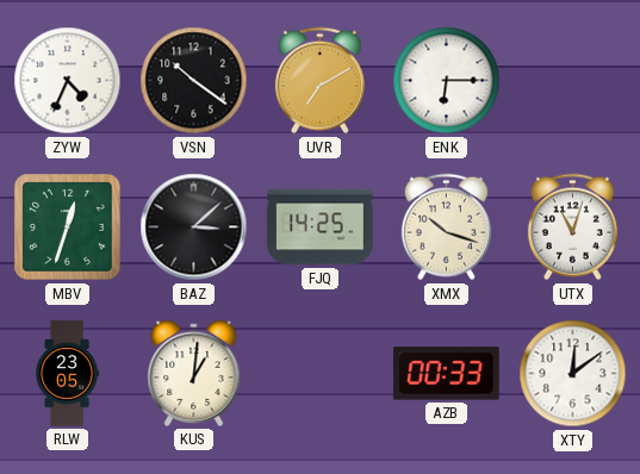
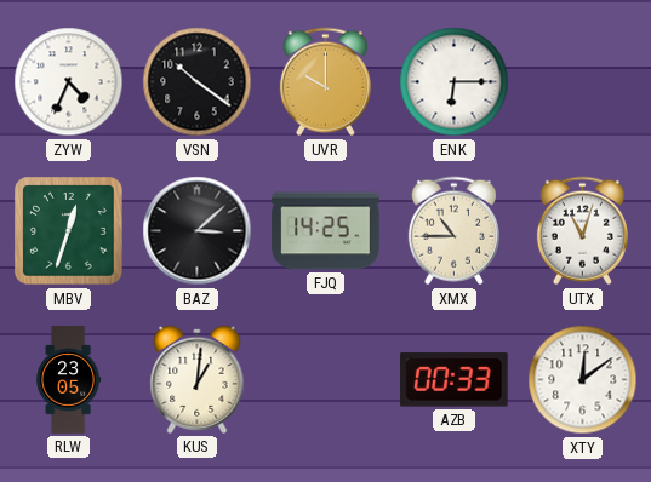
UVR: 7:10 -> 10:00 (325, 82)
XMX: 10:18 -> 10:45 (453, 231)
